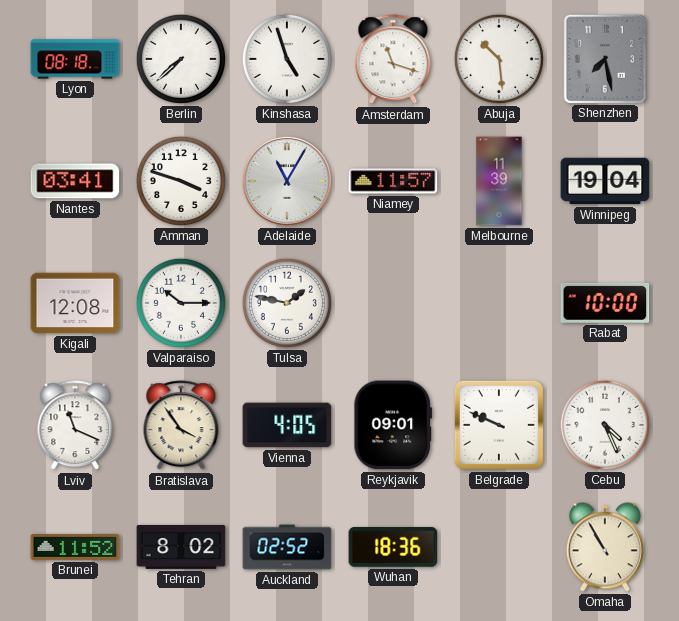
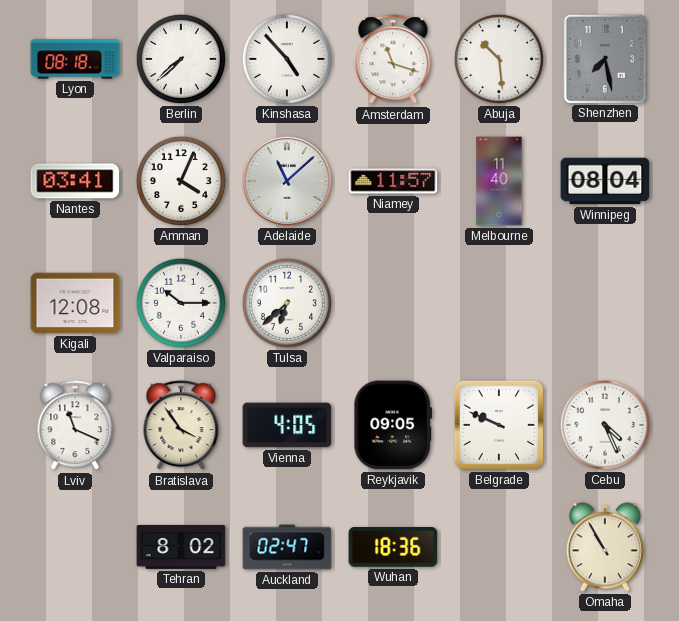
Kinshasa: 4:57 -> 4:53 (287, 59)
Amman: 3:48 -> 4:04 (181, 181)
Adelaide: 11:05 -> 11:08 (287, 181)
Melbourne: 11:39 -> 11:40 (499, 181)
Winnipeg: 19:04 -> 08:04 (605, 181)
Tulsa: 1:47 -> 6:38 (287, 303)
Rabat: 10:00 -> none (605, 303)
Reykjavik: 09:01 -> 09:05 (393, 425)
Brunei: 11:52 -> none (75, 547)
Auckland: 02:52 -> 02:47 (287, 547)
